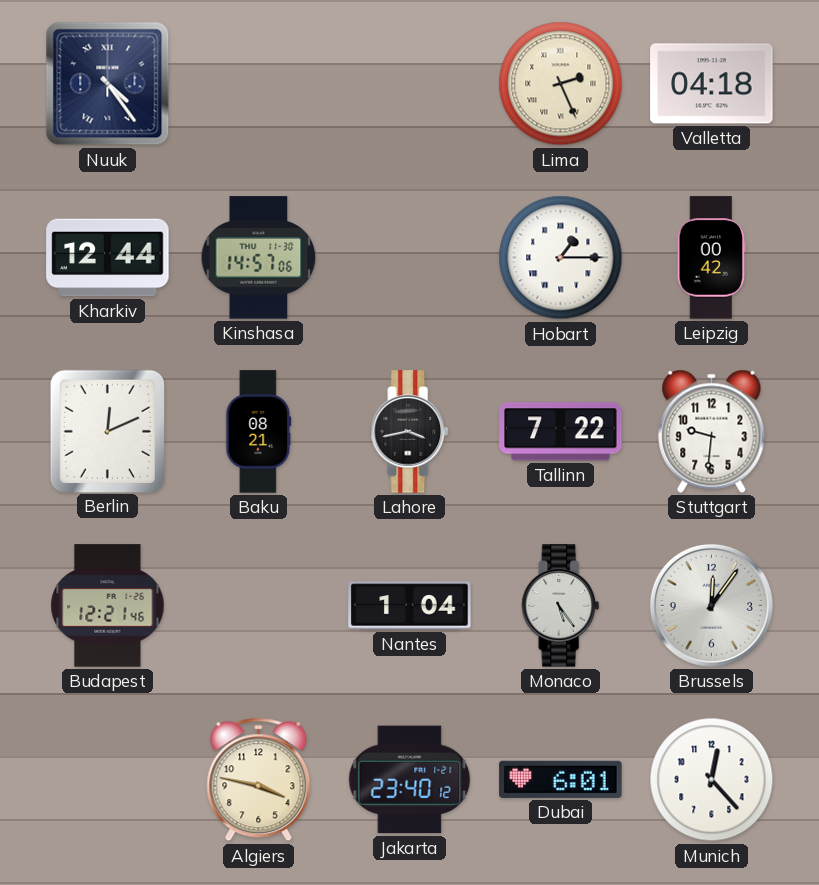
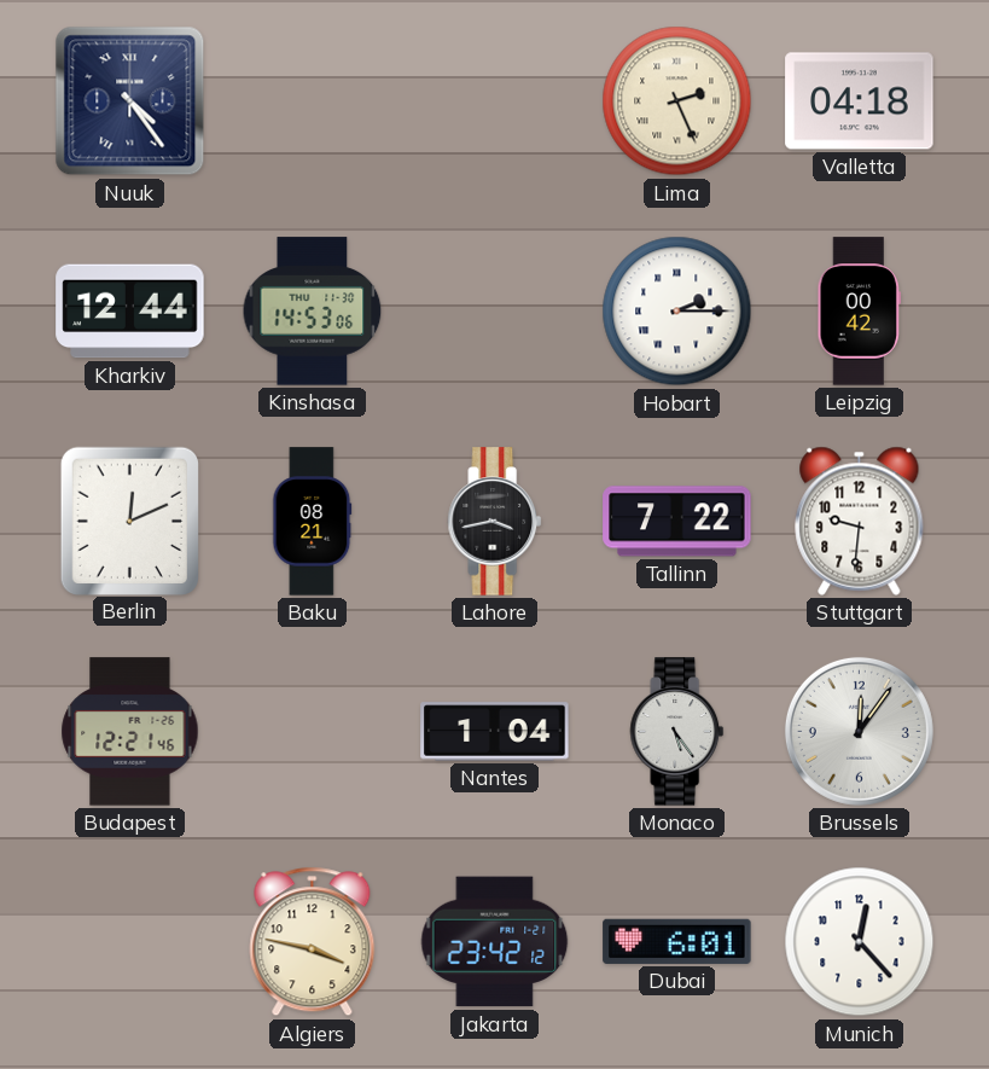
Kinshasa: 14:57 -> 14:53 (313, 312)
Hobart: 1:15 -> 2:15 (677, 312)
Jakarta: 23:40 -> 23:42 (495, 942)
